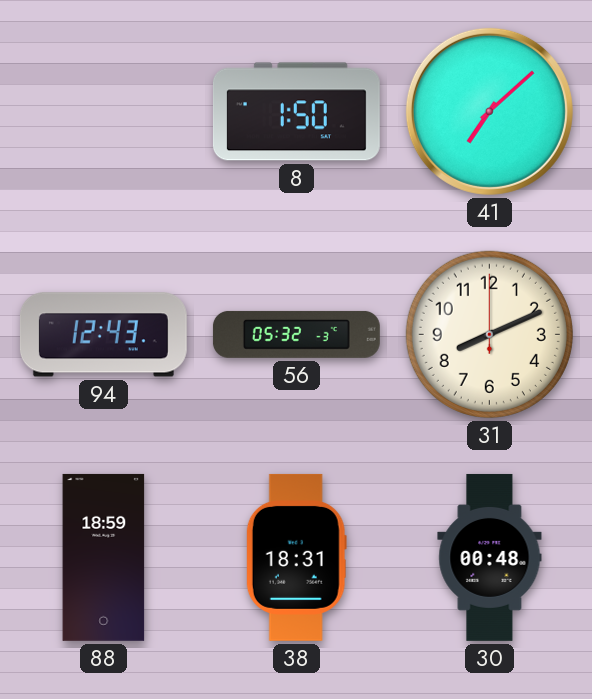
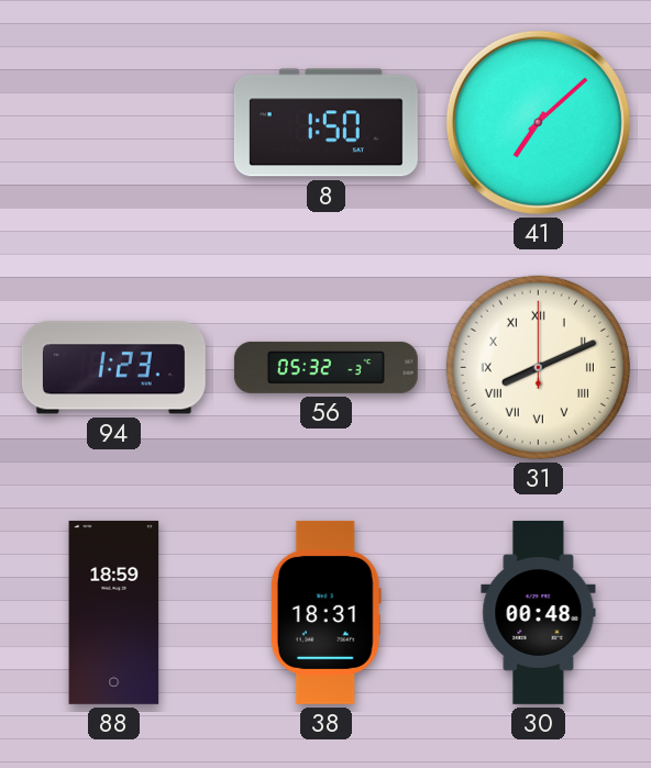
94: 12:43 -> 1:23 (113, 368)
31 numerals: Arabic -> Roman (538, 367)
